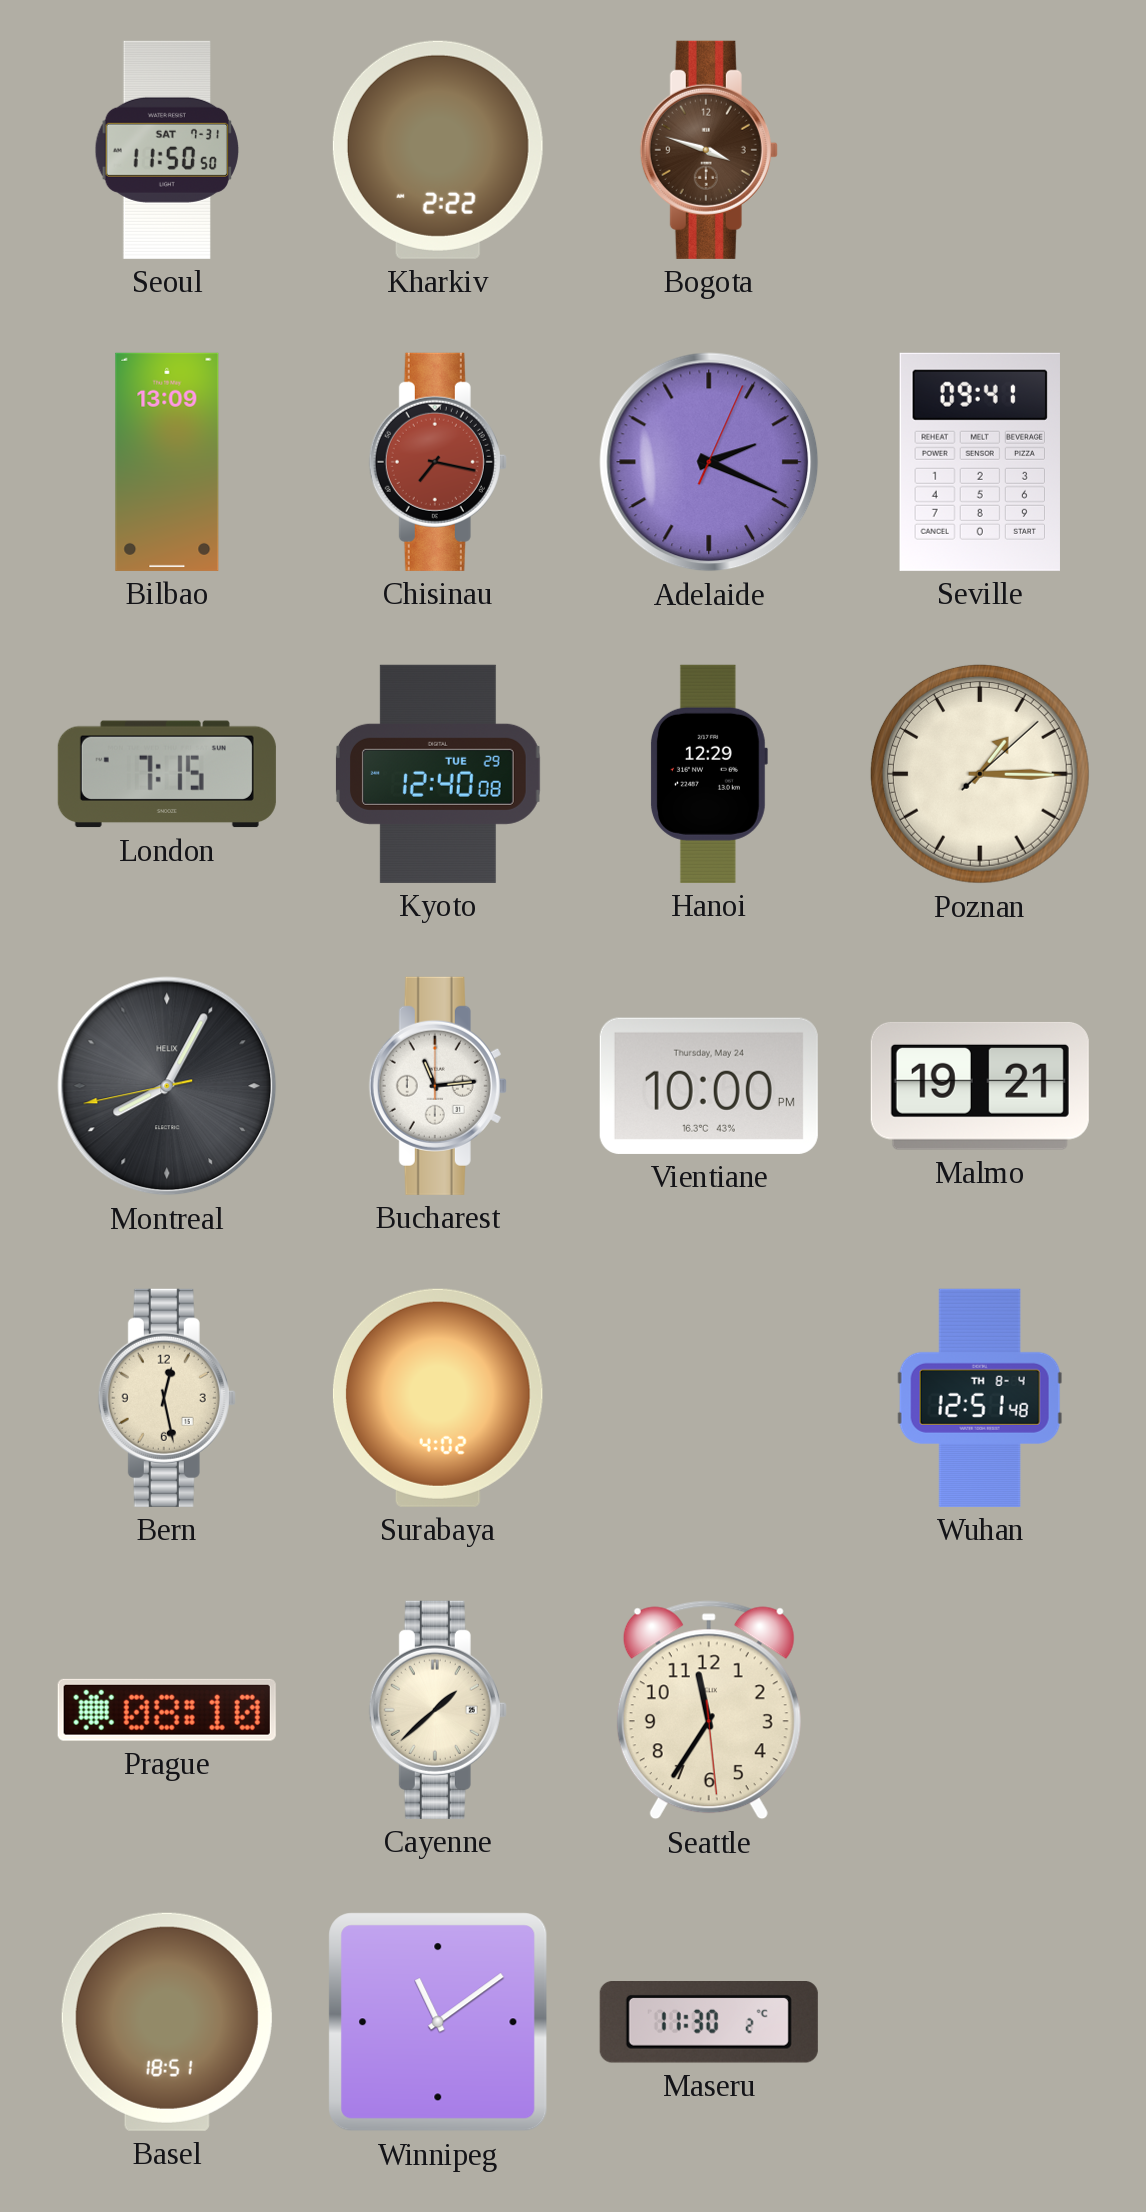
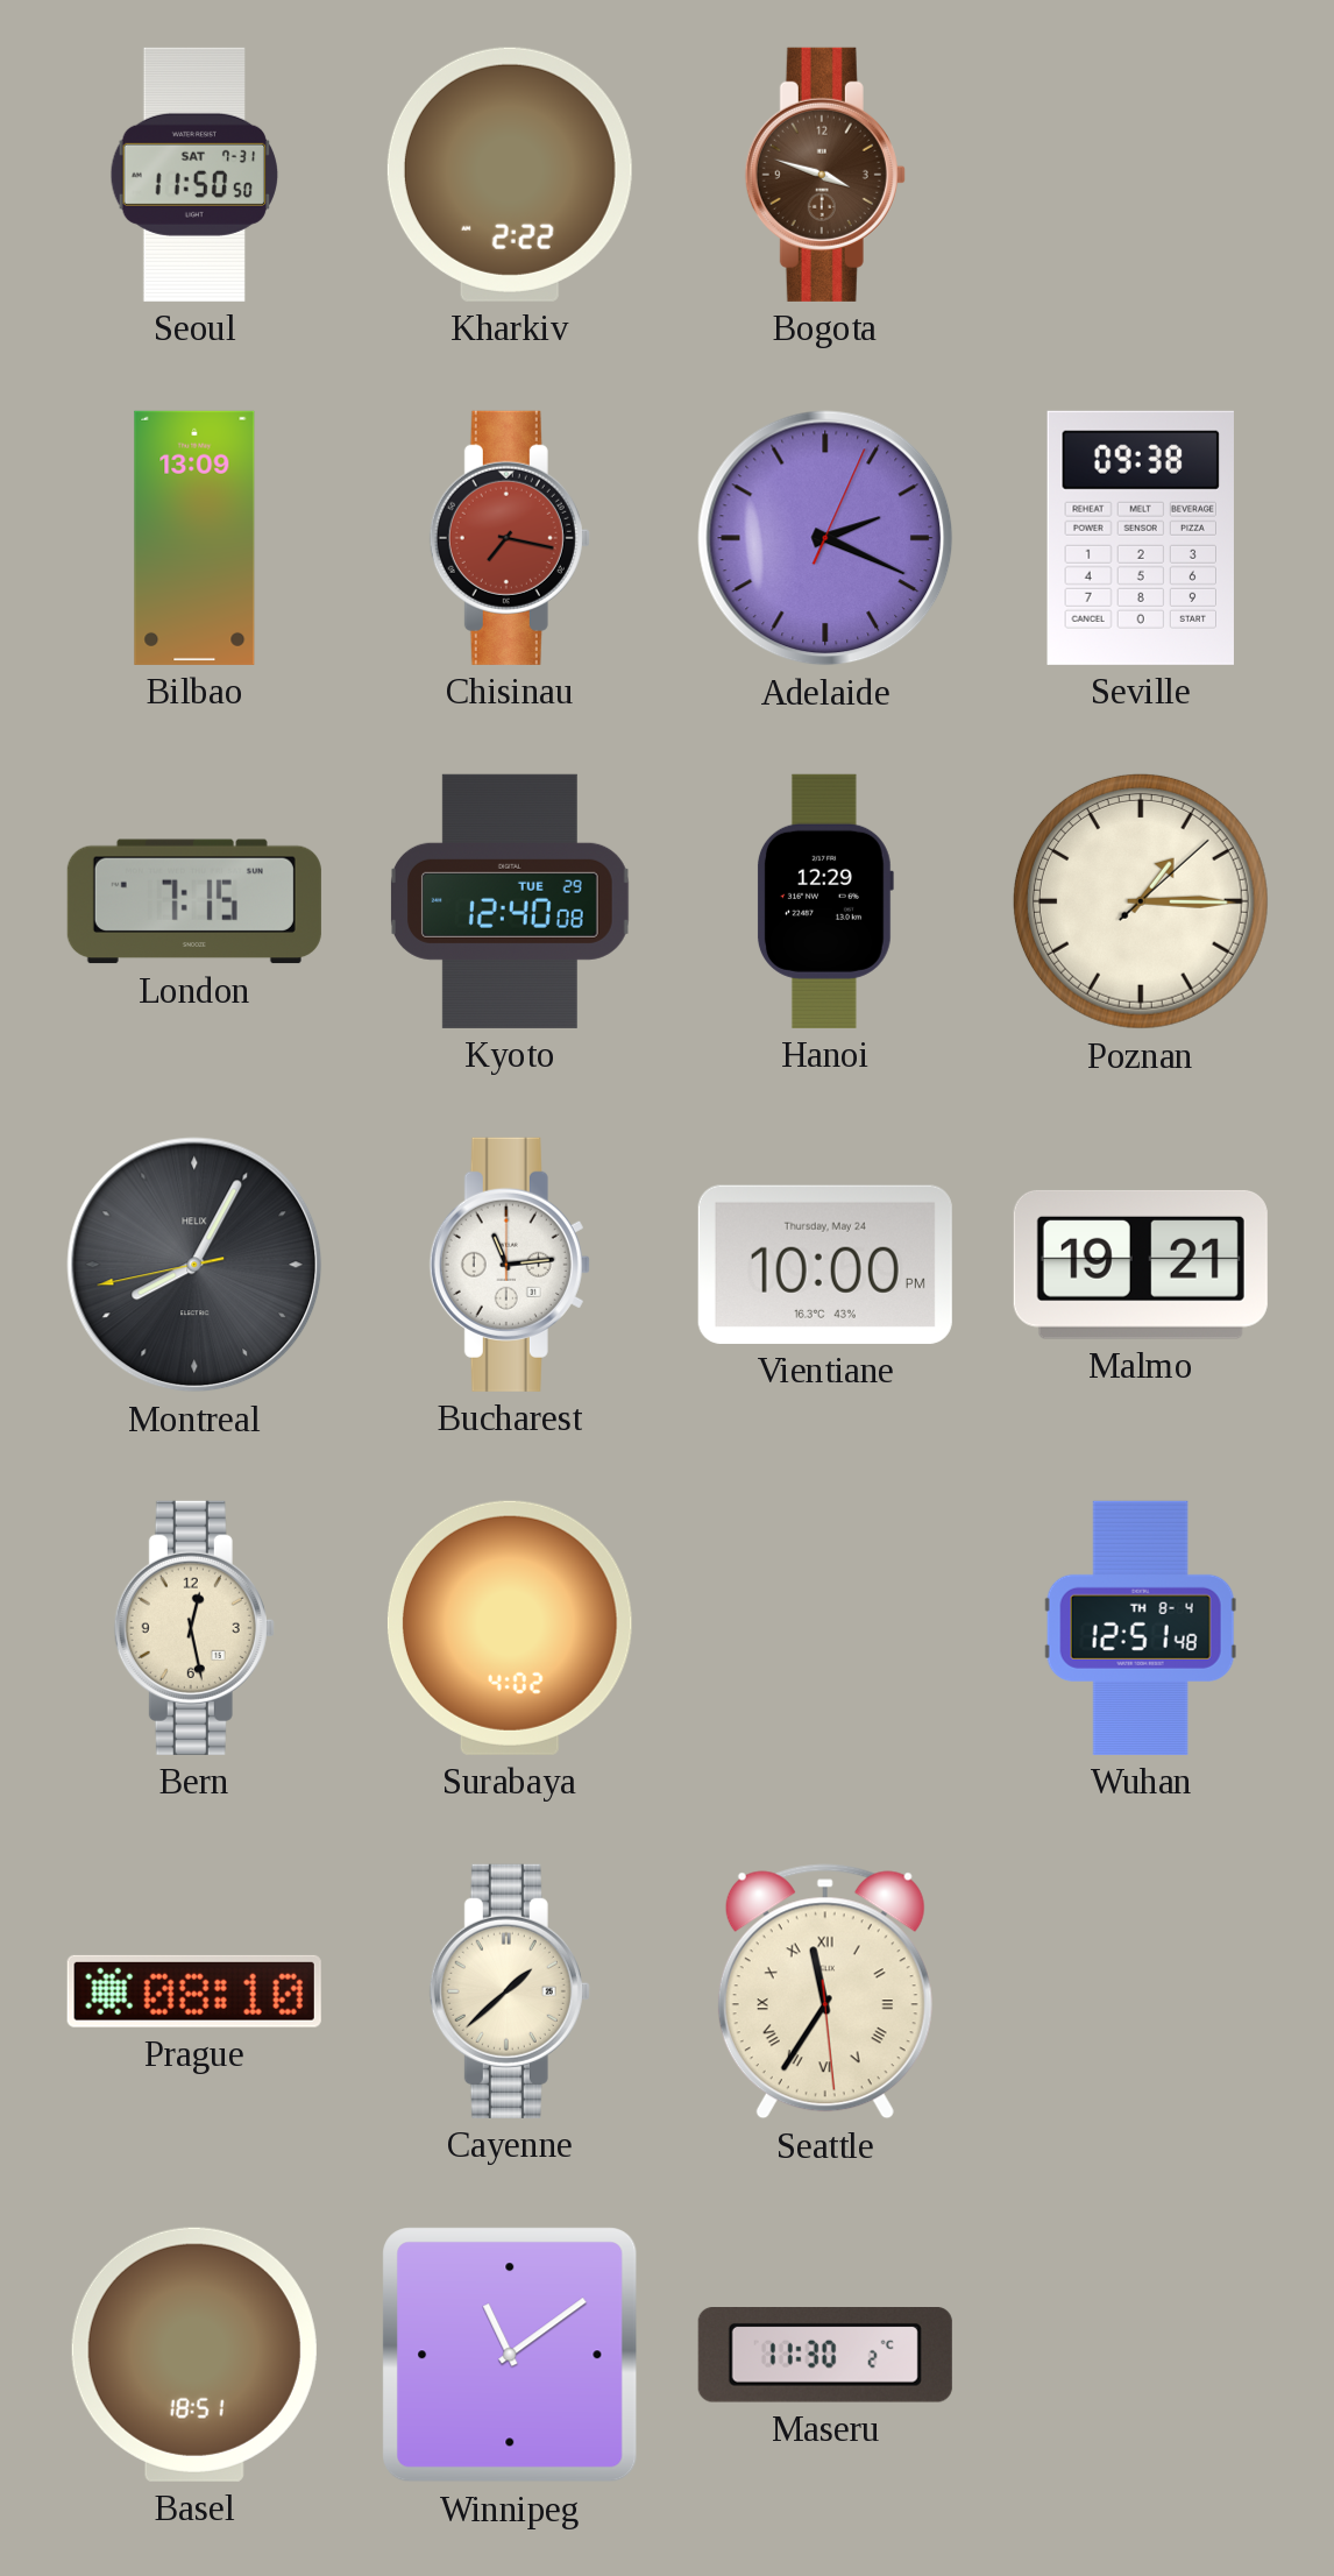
Seville: 09:41 -> 09:38 (1141, 538)
Seattle numerals: Arabic -> Roman (825, 1991)
